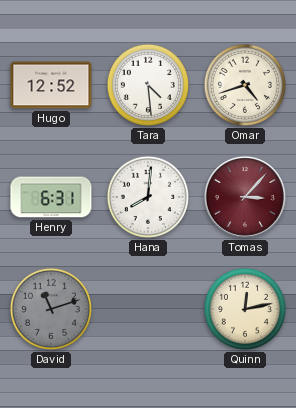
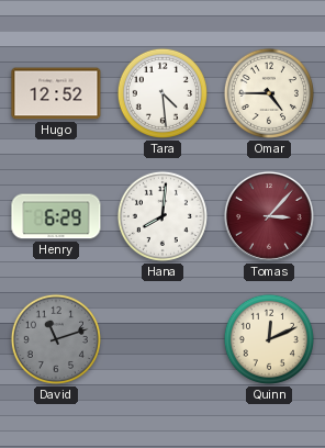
Omar: 4:42 -> 4:45 (269, 93)
Henry: 6:31 -> 6:29 (56, 216)
Quinn: 12:13 -> 12:11 (269, 339)
